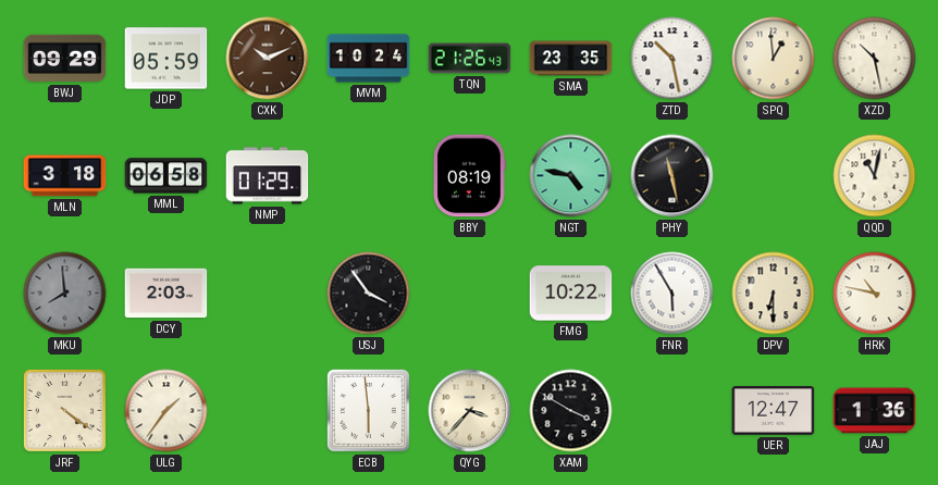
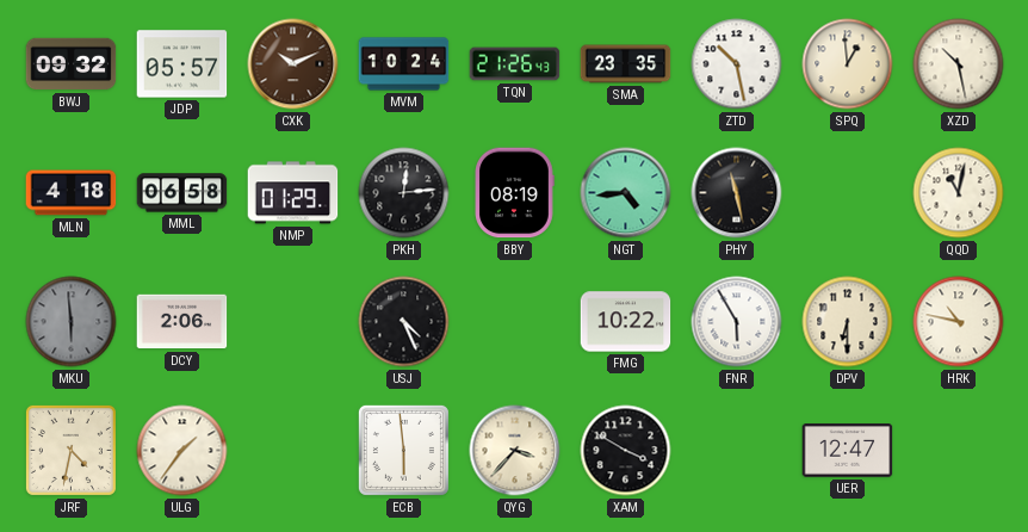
BWJ: 09:29 -> 09:32 (72, 64)
JDP: 05:59 -> 05:57 (182, 64)
MLN: 3:18 -> 4:18 (72, 193)
PKH: none -> 12:14 (404, 193)
NGT: 4:47 -> 4:44 (626, 193)
MKU: 7:59 -> 5:59 (72, 322)
DCY: 2:03 -> 2:06 (182, 322)
USJ: 3:54 -> 4:26 (404, 322)
JRF: 4:21 -> 4:32 (70, 450)
JAJ: 1:36 -> none (875, 411)
